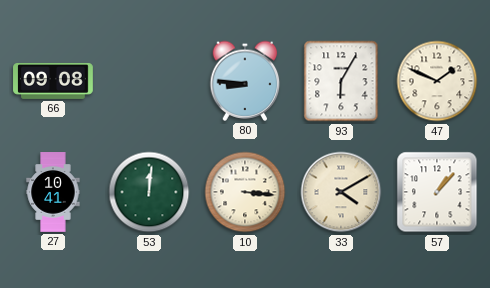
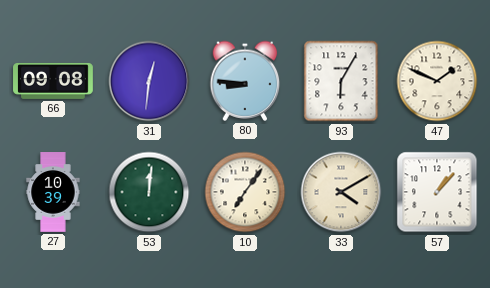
31: none -> 12:31 (149, 81)
27: 10:41 -> 10:39 (53, 192)
10: 3:16 -> 7:06 (245, 192)
